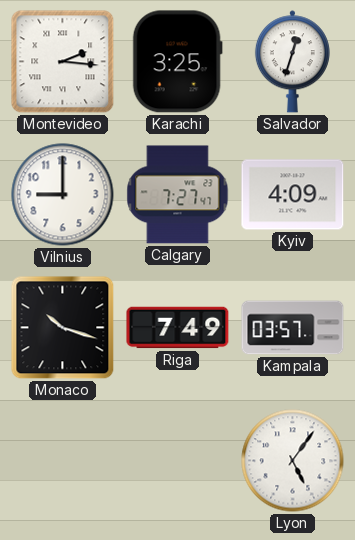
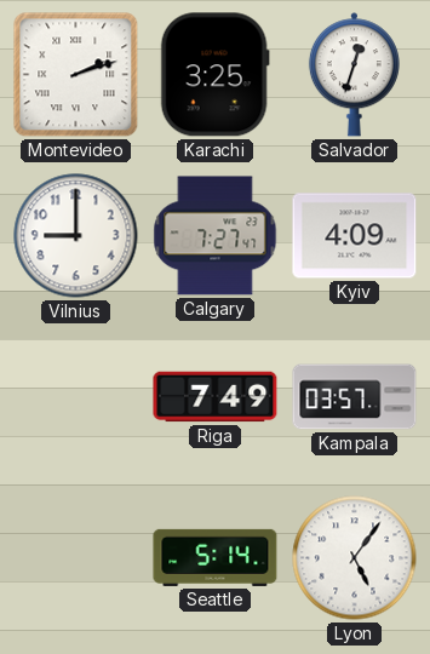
Montevideo: 2:16 -> 2:12 (76, 75)
Monaco: 10:18 -> none (63, 328)
Seattle: none -> 5:14 (216, 557)
